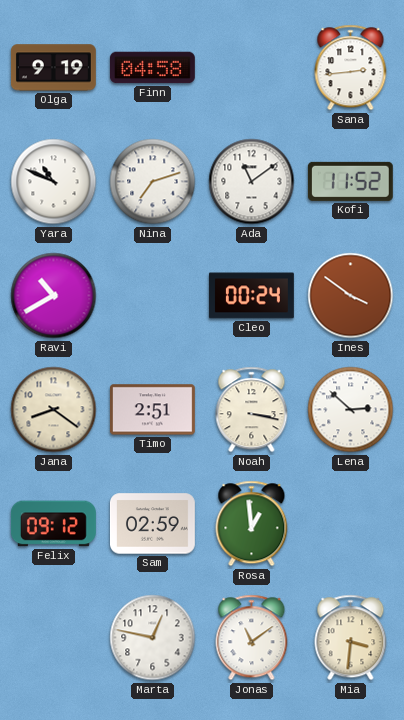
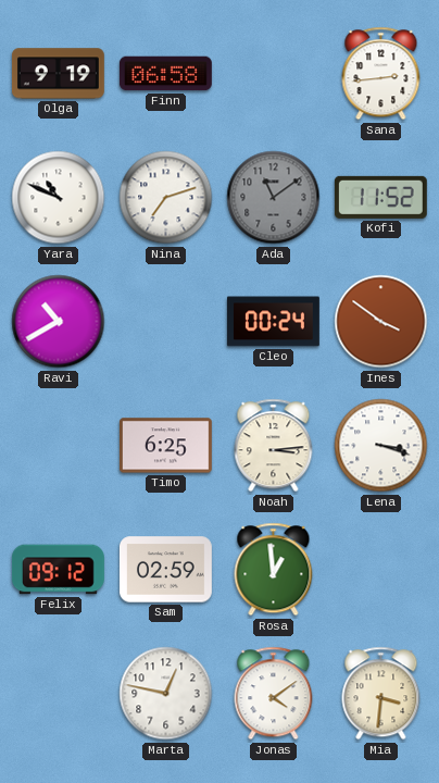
Finn: 04:58 -> 06:58 (165, 74)
Ada dial: white -> grey (274, 198)
Jana: 8:21 -> none (54, 410)
Timo: 2:51 -> 6:25 (165, 446)
Noah: 3:17 -> 3:14 (274, 446)
Lena: 2:52 -> 3:18 (381, 446)
Jonas: 11:09 -> 4:09 (274, 694)
